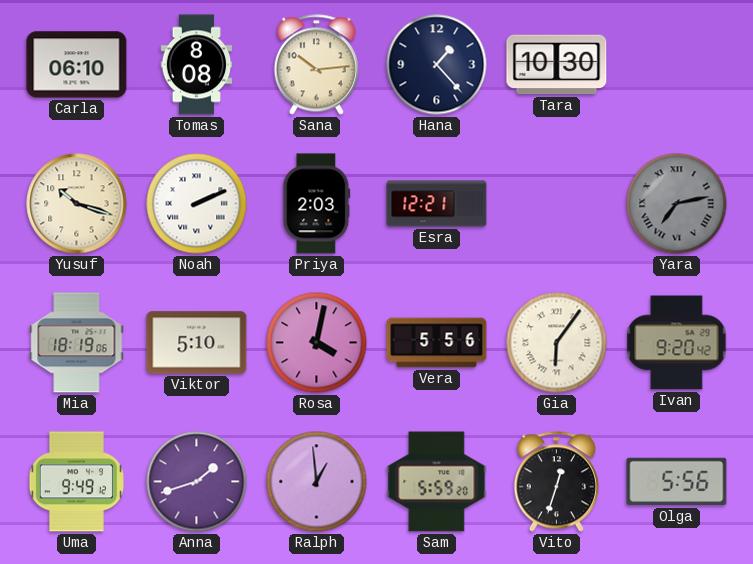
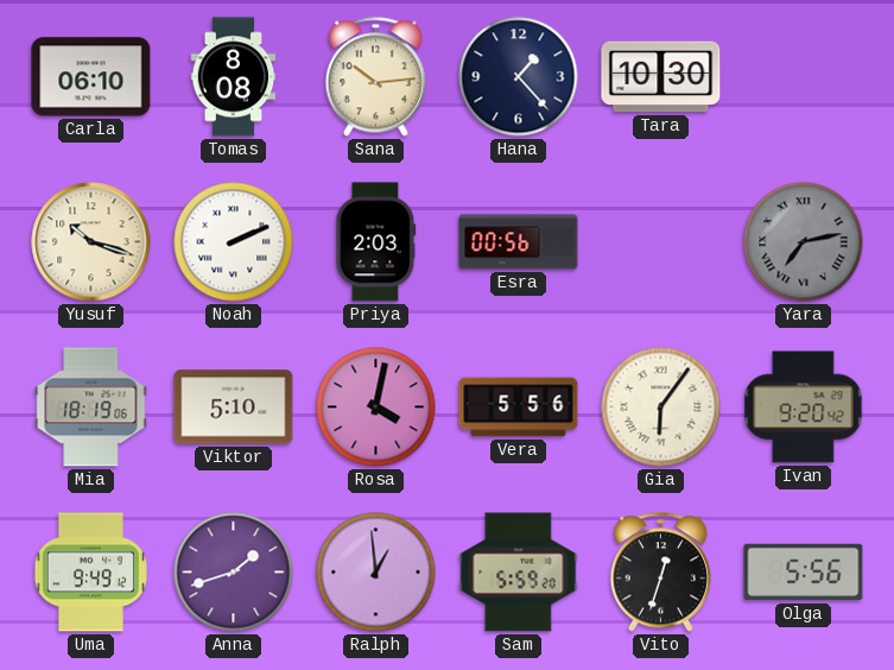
Esra: 12:21 -> 00:56 (519, 242)
